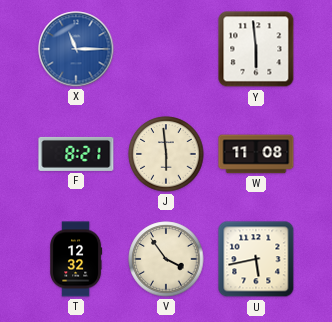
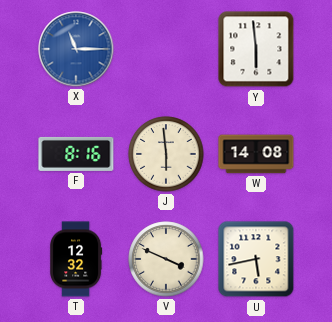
F: 8:21 -> 8:16 (76, 154)
W: 11:08 -> 14:08 (256, 154)
V: 3:54 -> 3:49 (166, 259)
